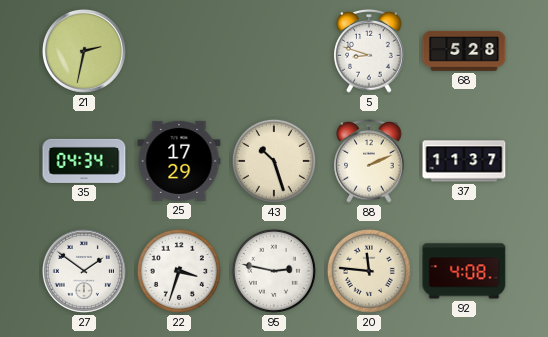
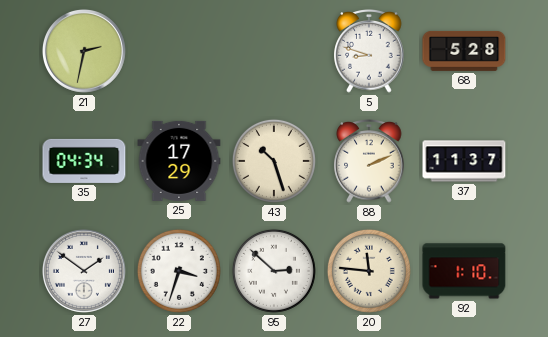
95: 2:47 -> 2:52 (274, 271)
92: 4:08 -> 1:10 (464, 271)
